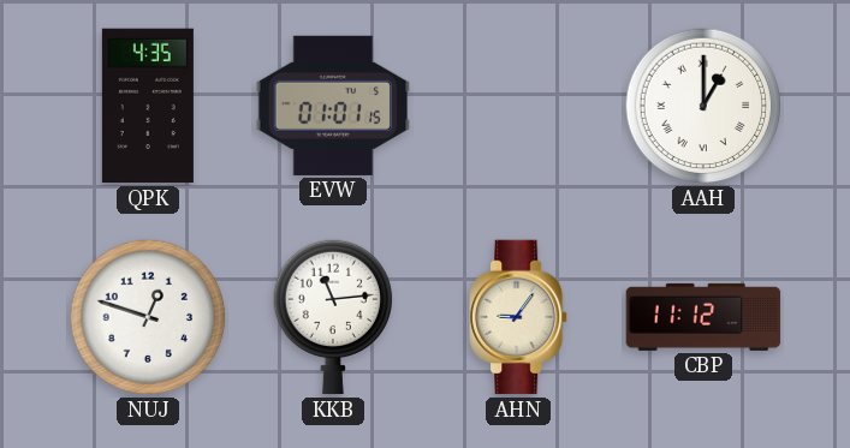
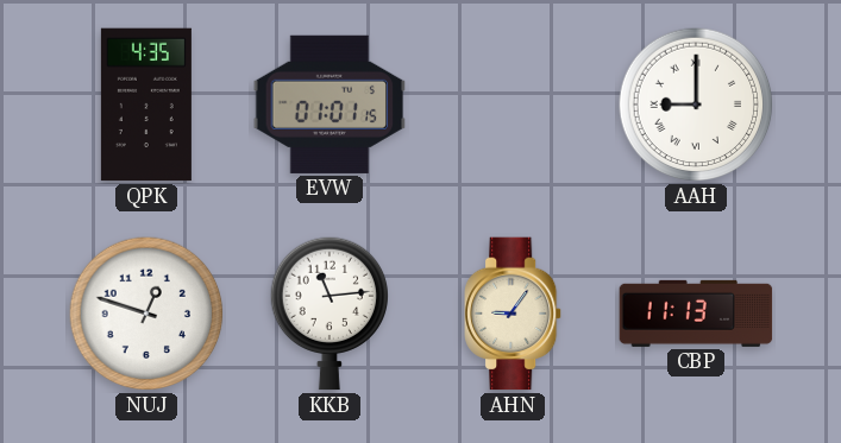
AAH: 1:00 -> 9:00 (696, 105)
CBP: 11:12 -> 11:13 (696, 314)
